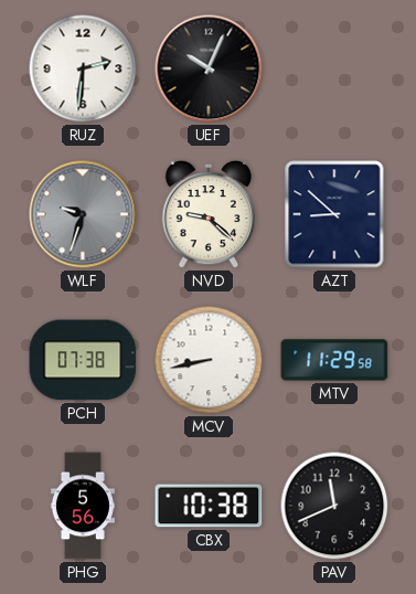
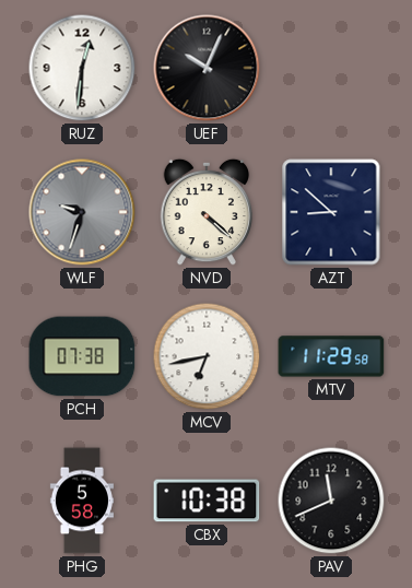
RUZ: 2:31 -> 12:31 (82, 68)
NVD: 9:22 -> 4:22 (207, 212)
MCV: 8:43 -> 6:43 (207, 356)
PHG: 5:56 -> 5:58 (82, 501)
